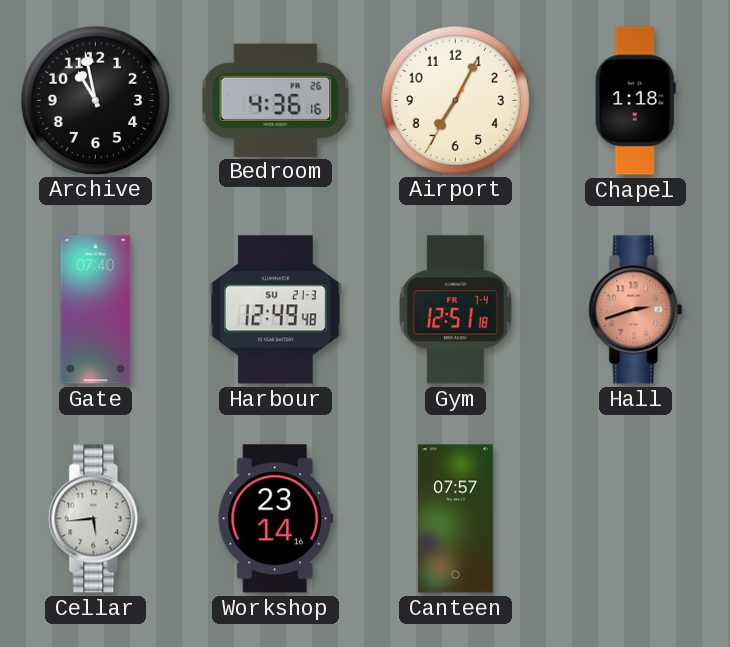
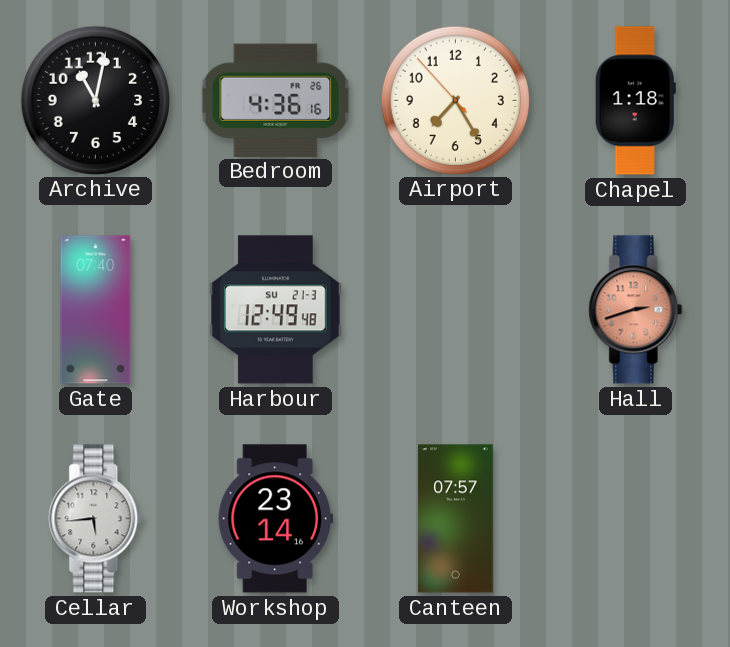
Archive: 10:58 -> 11:02 (95, 100)
Airport: 7:04 -> 7:24 (455, 100)
Gym: 12:51 -> none (455, 310)
